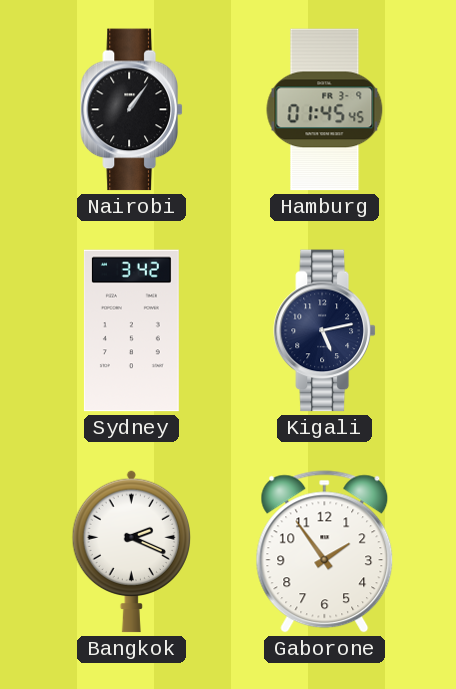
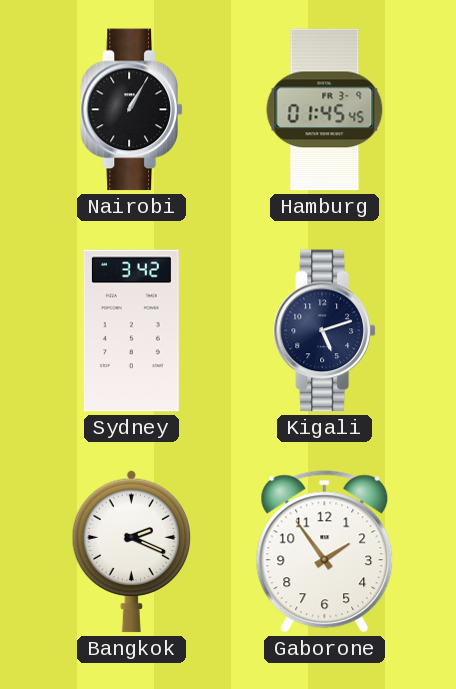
Nairobi: 1:06 -> 1:05 (132, 110)
Kigali: 5:13 -> 5:12 (325, 331)
